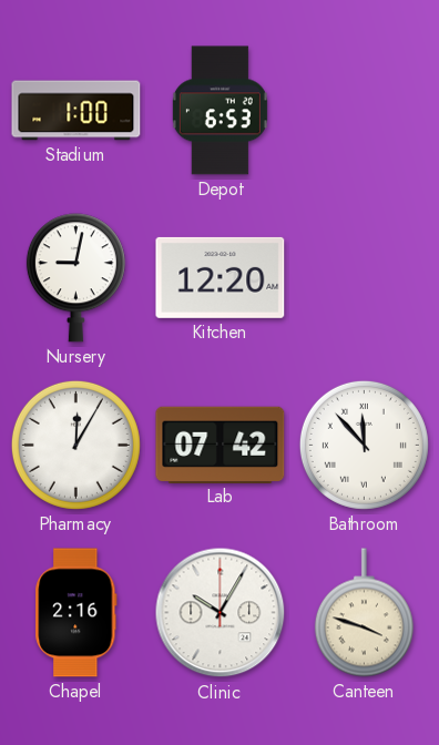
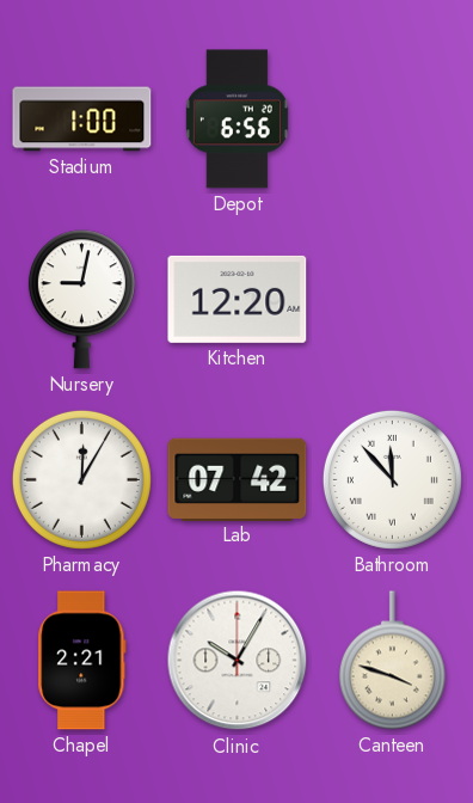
Depot: 6:53 -> 6:56 (236, 119)
Chapel: 2:16 -> 2:21 (82, 661)
